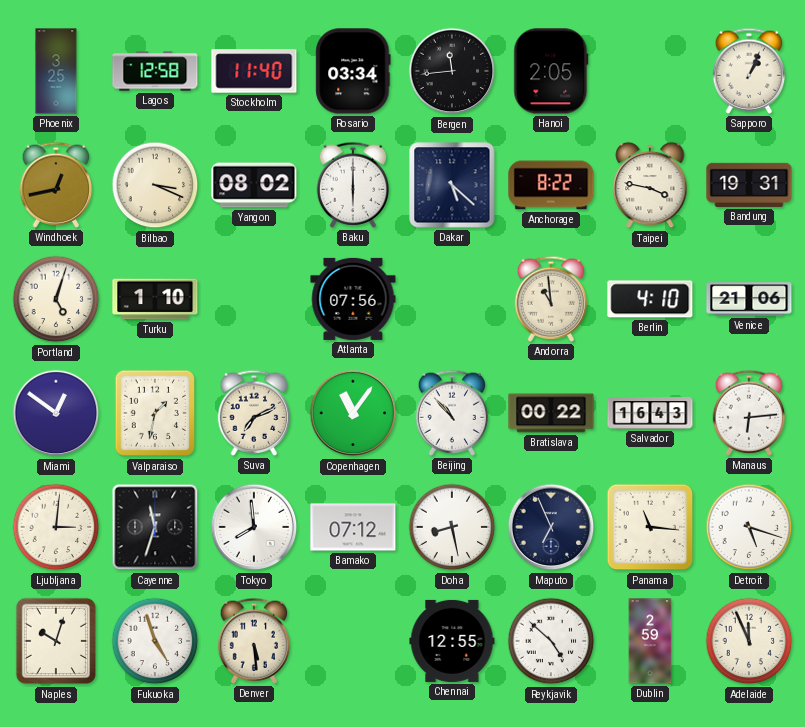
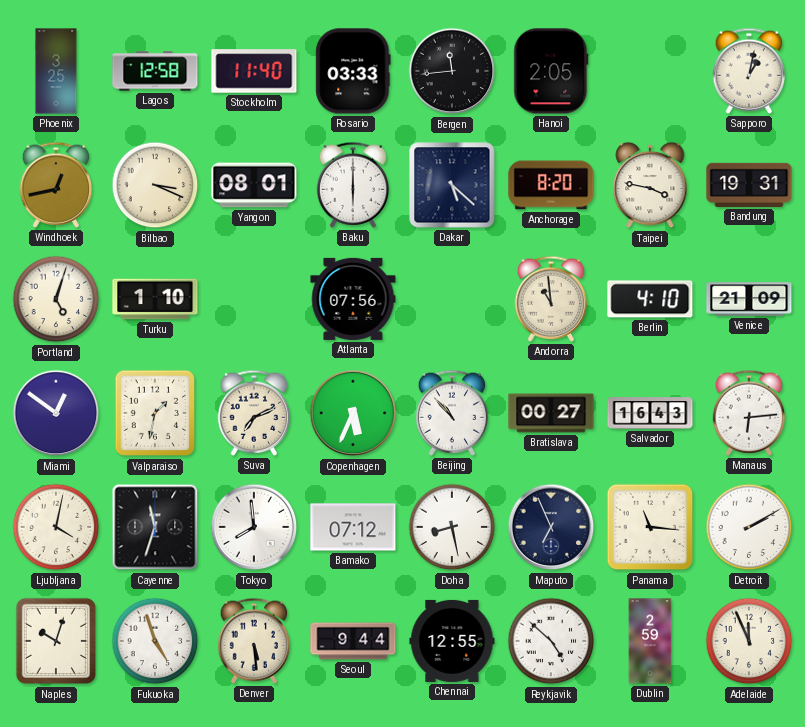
Rosario: 03:34 -> 03:33 (353, 71)
Sapporo: 1:04 -> 1:02 (749, 71)
Yangon: 08:02 -> 08:01 (254, 185)
Anchorage: 8:22 -> 8:20 (551, 185)
Venice: 21:06 -> 21:09 (749, 299)
Copenhagen: 11:06 -> 5:34 (353, 413)
Bratislava: 00:22 -> 00:27 (551, 413)
Ljubljana: 3:01 -> 4:02 (56, 527)
Detroit: 5:18 -> 2:10 (749, 527)
Seoul: none -> 9:44 (353, 641)
